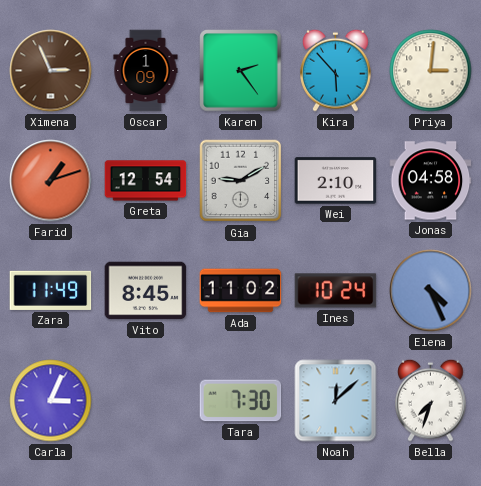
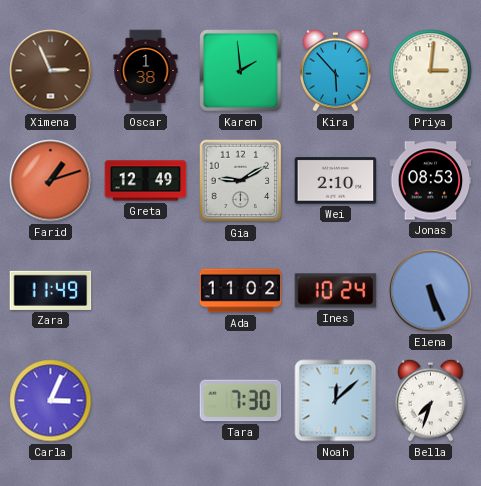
Oscar: 1:09 -> 1:38 (146, 71)
Karen: 2:24 -> 1:59 (241, 71)
Greta: 12:54 -> 12:49 (146, 181)
Jonas: 04:58 -> 08:53 (431, 181)
Vito: 8:45 -> none (146, 291)
Elena: 4:26 -> 5:26 (431, 291)
